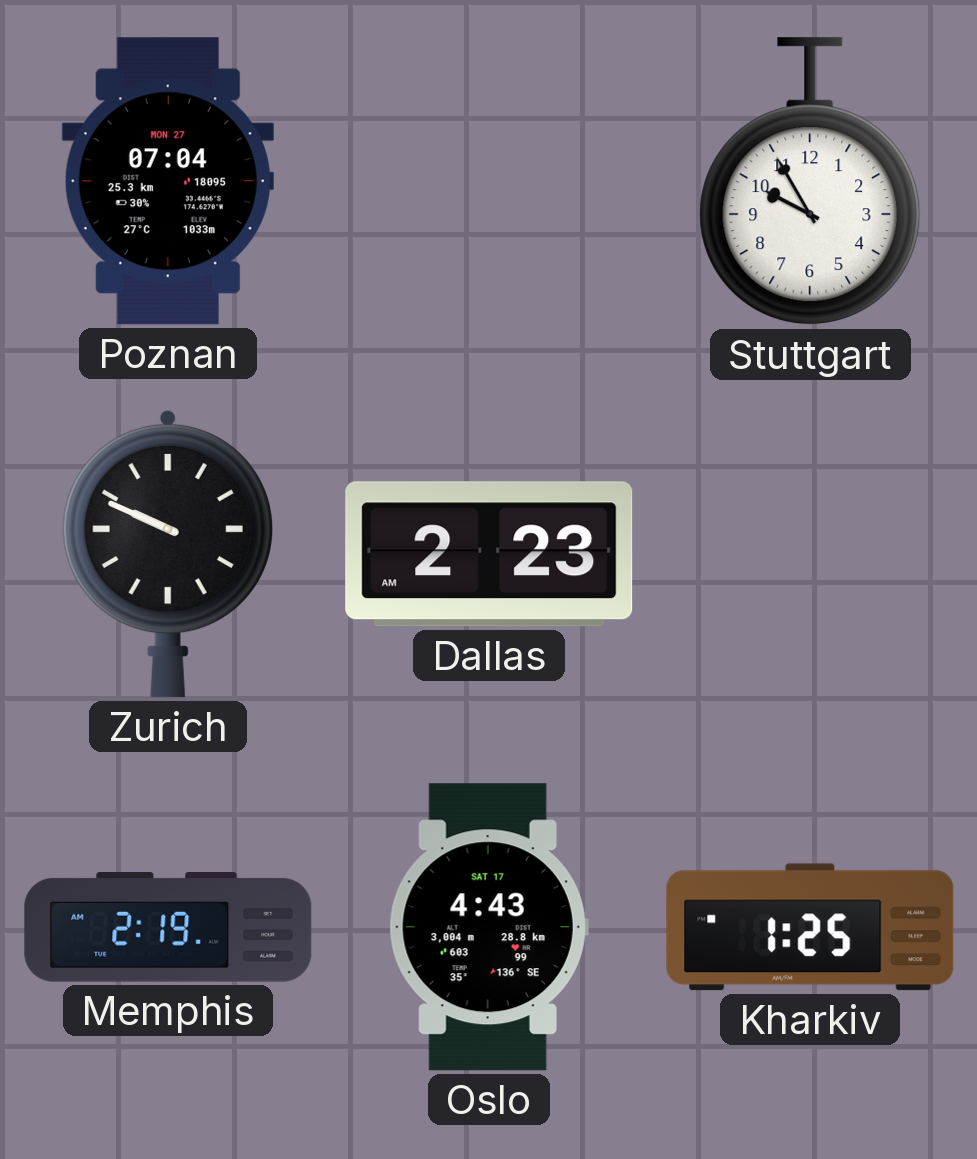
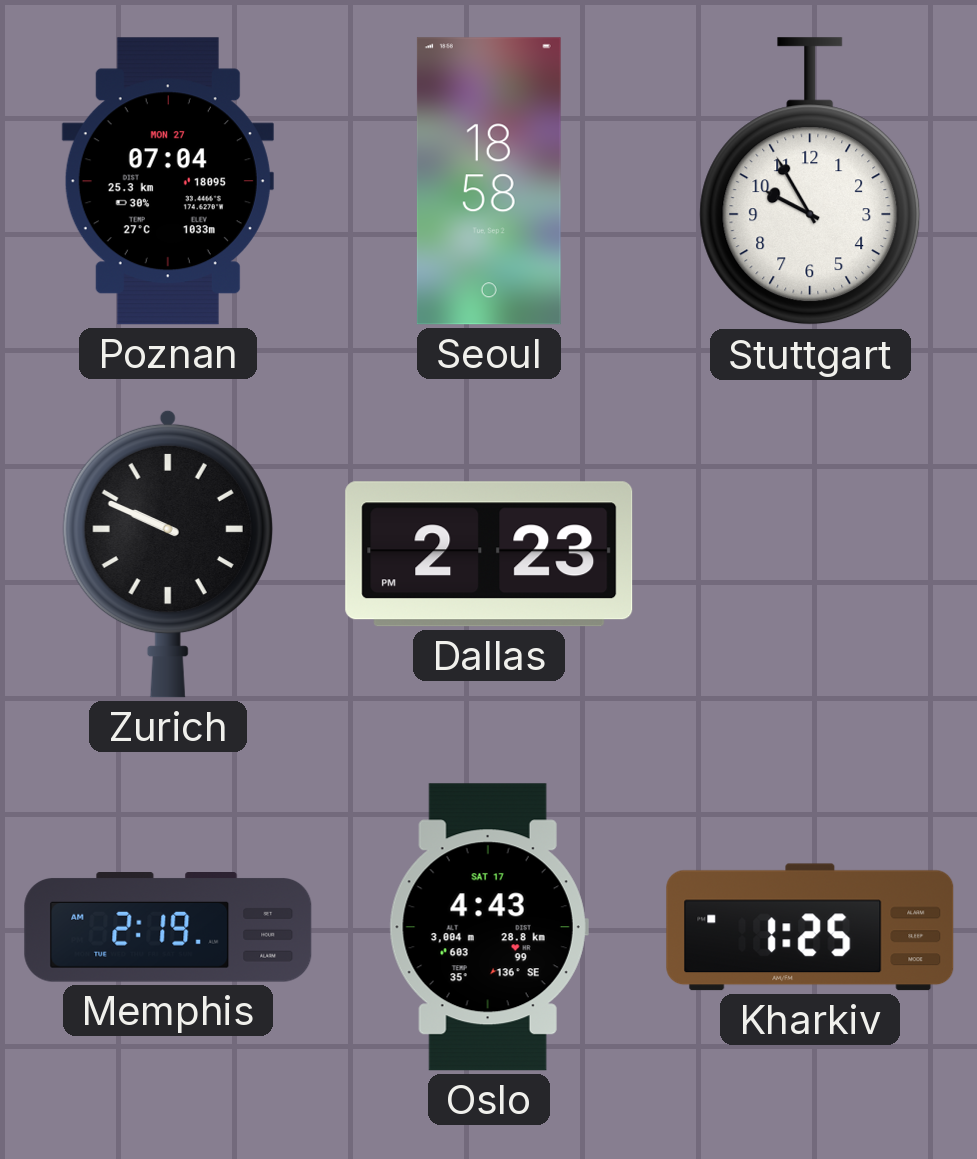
Seoul: none -> 18:58 (489, 181)
Dallas: 2:23 AM -> 2:23 PM (489, 554)
